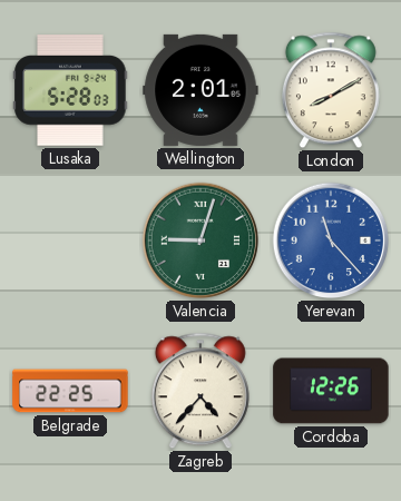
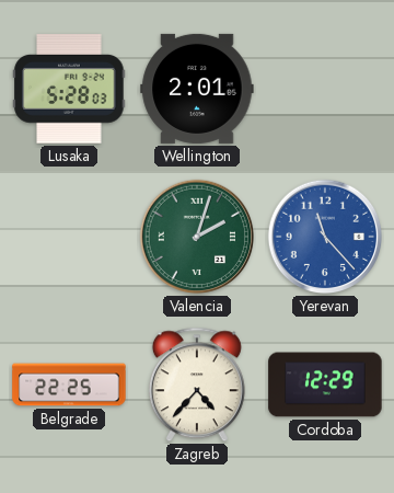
London: 8:10 -> none (331, 90)
Valencia: 9:03 -> 2:03 (197, 237)
Cordoba: 12:26 -> 12:29 (325, 385)
